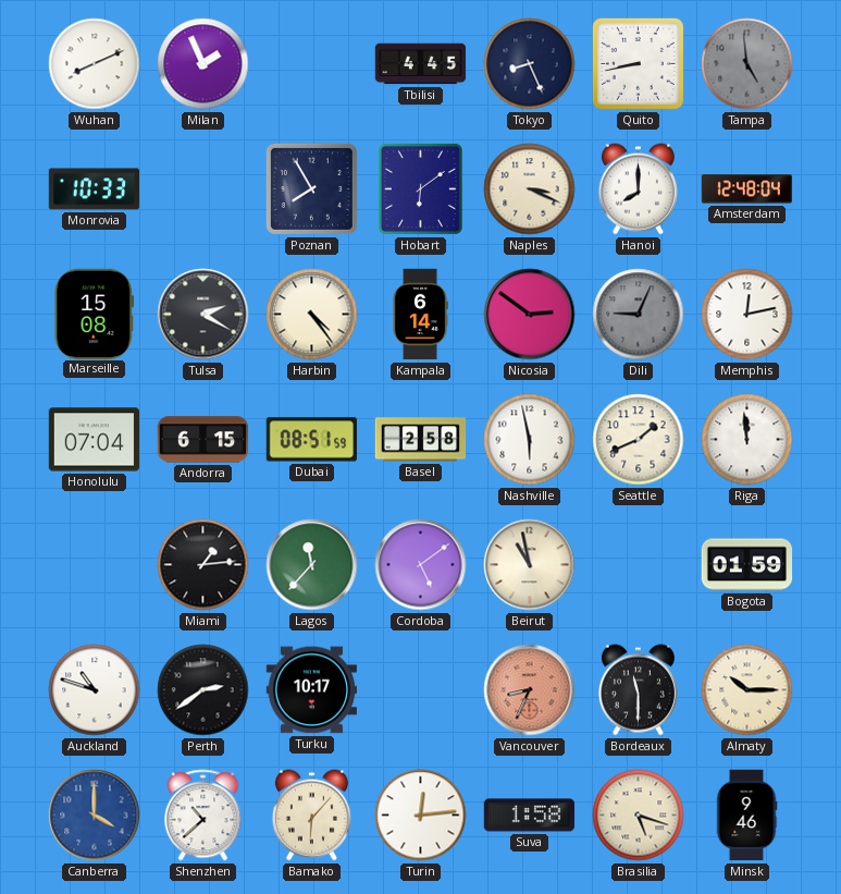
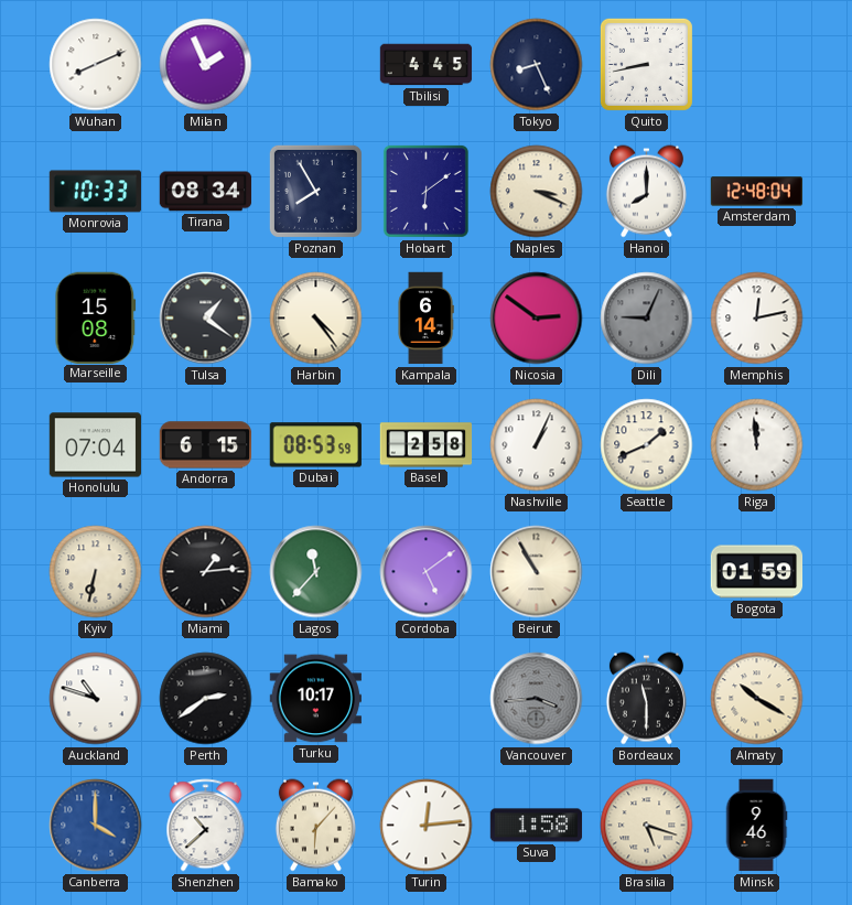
Tampa: 4:59 -> none (747, 64)
Tirana: none -> 08:34 (206, 192)
Tulsa: 2:20 -> 1:21 (206, 319)
Dubai: 08:51 -> 08:53 (315, 445)
Nashville: 5:58 -> 1:04 (537, 445)
Kyiv: none -> 6:32 (96, 572)
Beirut: 10:58 -> 10:55 (537, 572)
Vancouver: 8:34 -> 3:44 (537, 699)
Vancouver dial: salmon -> grey (537, 699)
Almaty: 10:15 -> 10:20 (757, 699)
